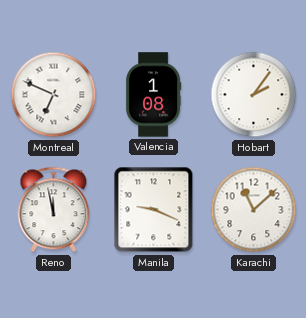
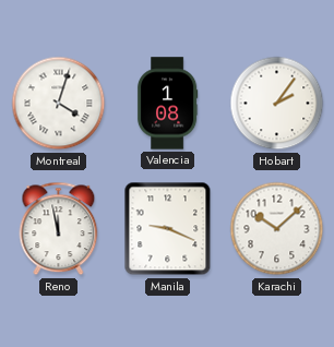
Montreal: 6:49 -> 4:03 (59, 104)
Karachi: 11:08 -> 10:08 (277, 229)
